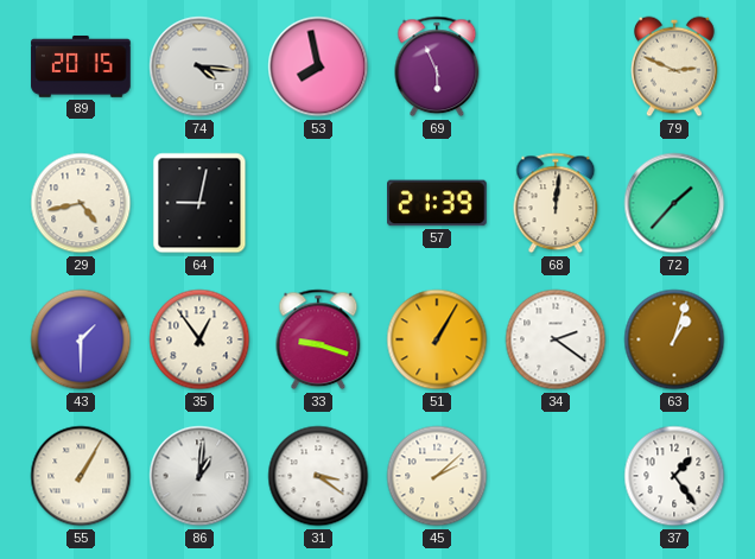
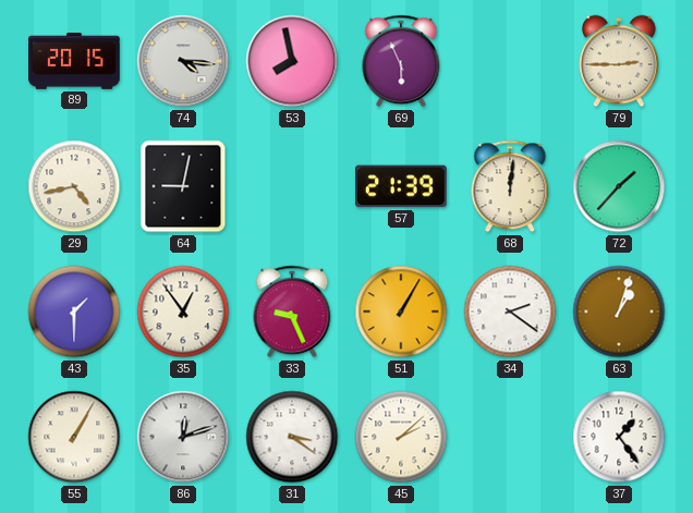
79: 2:49 -> 2:45 (620, 61)
33: 9:18 -> 9:26 (292, 312)
86: 1:01 -> 12:12 (183, 437)
